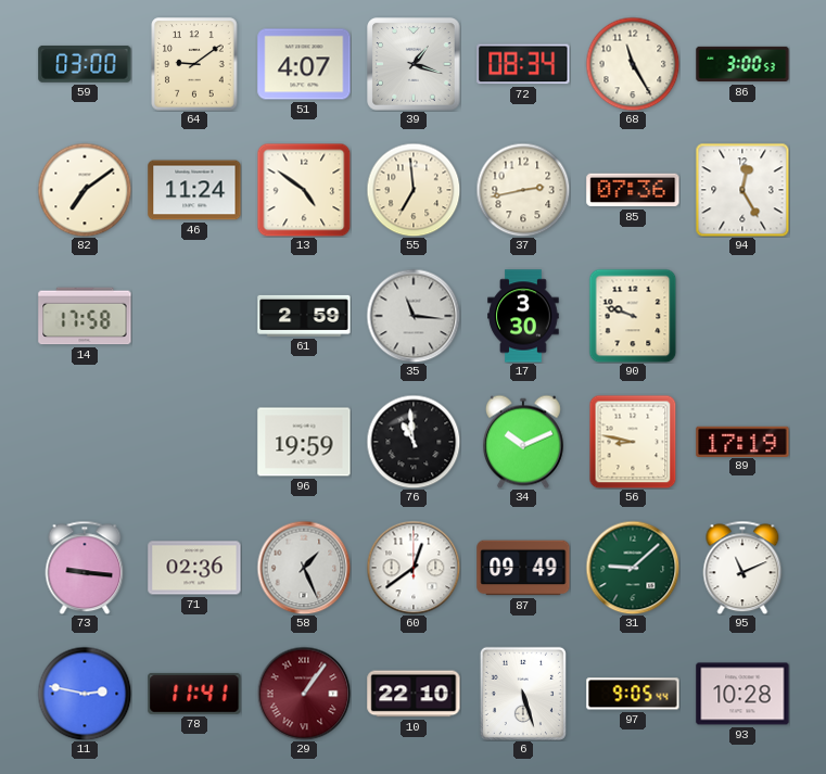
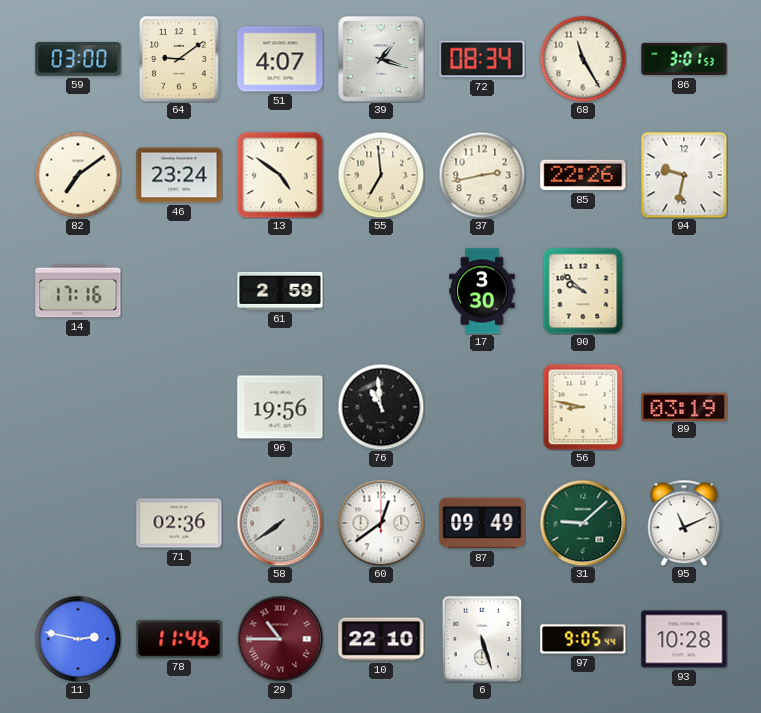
86: 3:00 -> 3:01 (684, 59)
46: 11:24 -> 23:24 (179, 175)
85: 07:36 -> 22:26 (583, 175)
94: 12:25 -> 9:32 (684, 175)
14: 17:58 -> 17:16 (78, 291)
35: 11:16 -> none (414, 316)
90: 9:48 -> 9:52 (583, 291)
96: 19:59 -> 19:56 (280, 407)
34: 10:11 -> none (523, 442)
89: 17:19 -> 03:19 (684, 406)
73: 9:16 -> none (85, 568)
58: 1:26 -> 7:39 (280, 523)
78: 11:41 -> 11:46 (179, 639)
29: 1:06 -> 10:45 (280, 639)
